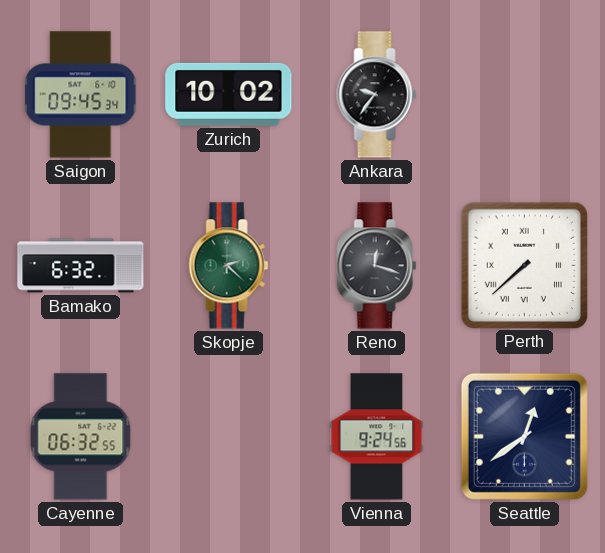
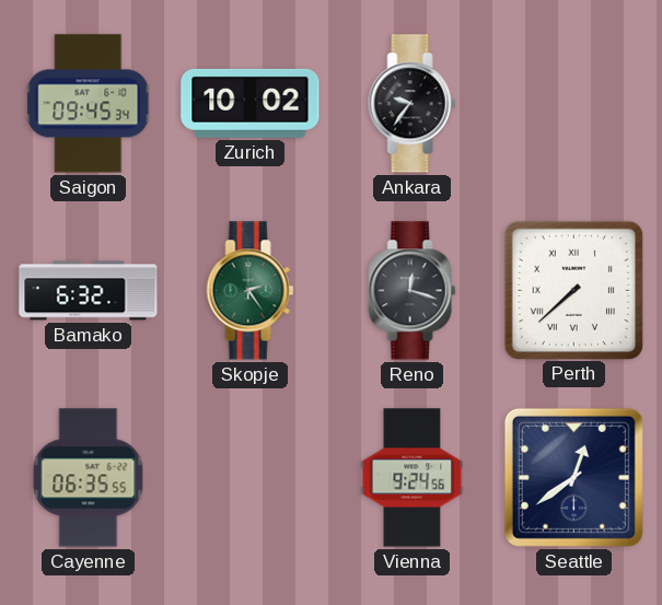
Skopje: 2:22 -> 2:24 (251, 291)
Cayenne: 06:32 -> 06:35 (89, 478)
